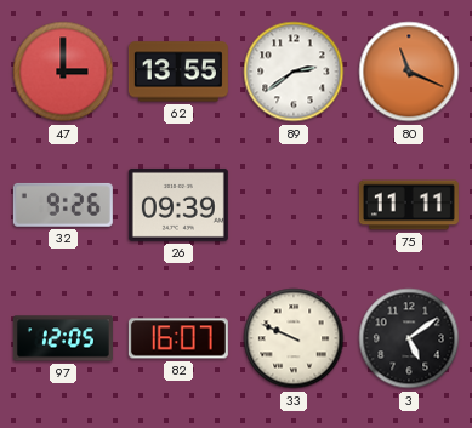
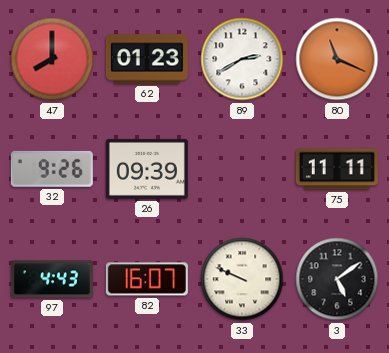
47: 3:00 -> 8:00 (52, 59)
62: 13:55 -> 01:23 (147, 59)
89: 2:39 -> 2:40 (242, 59)
97: 12:05 -> 4:43 (52, 279)
